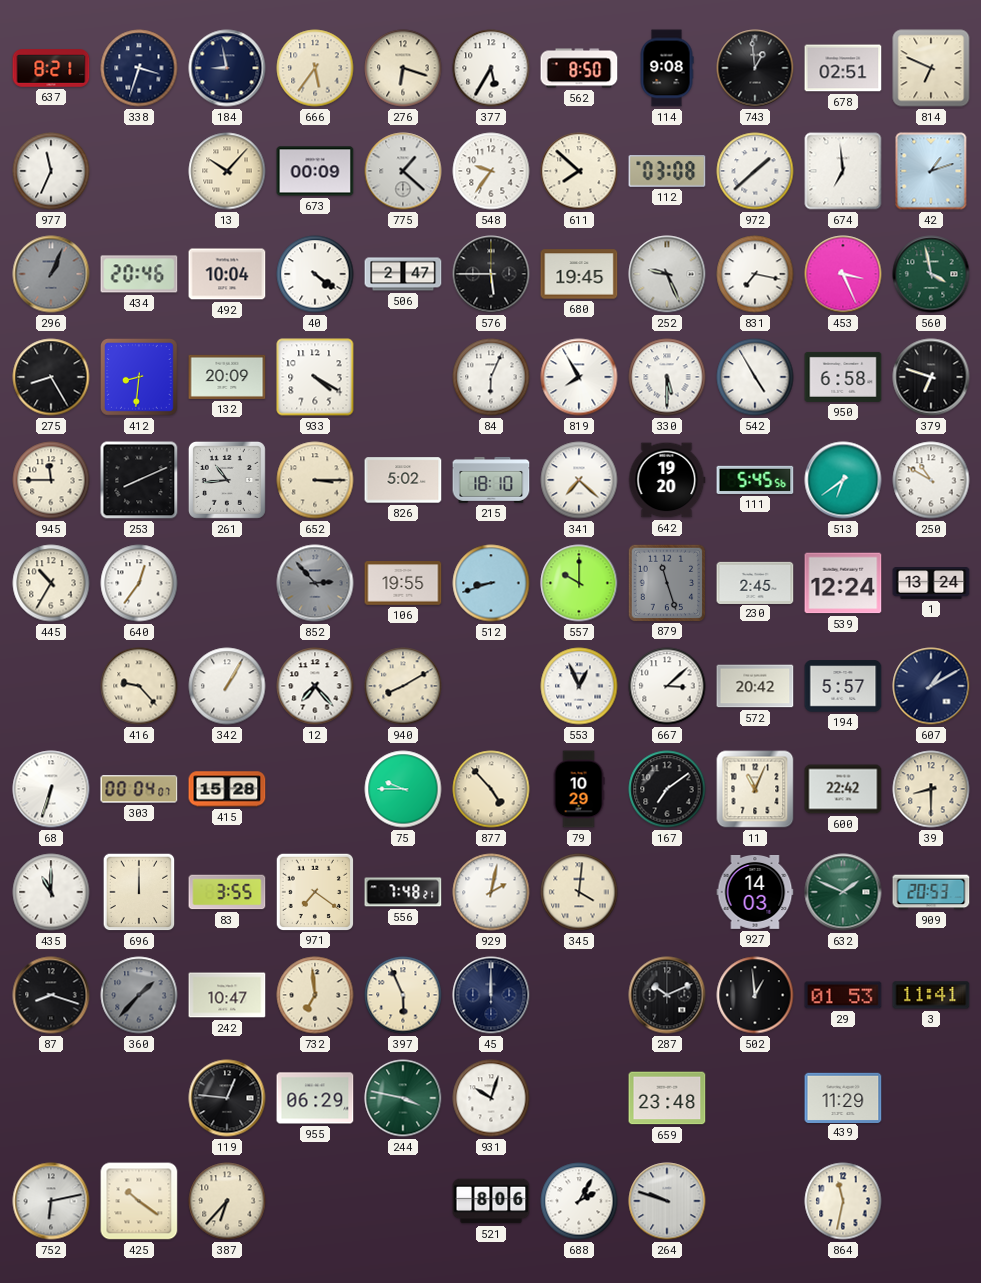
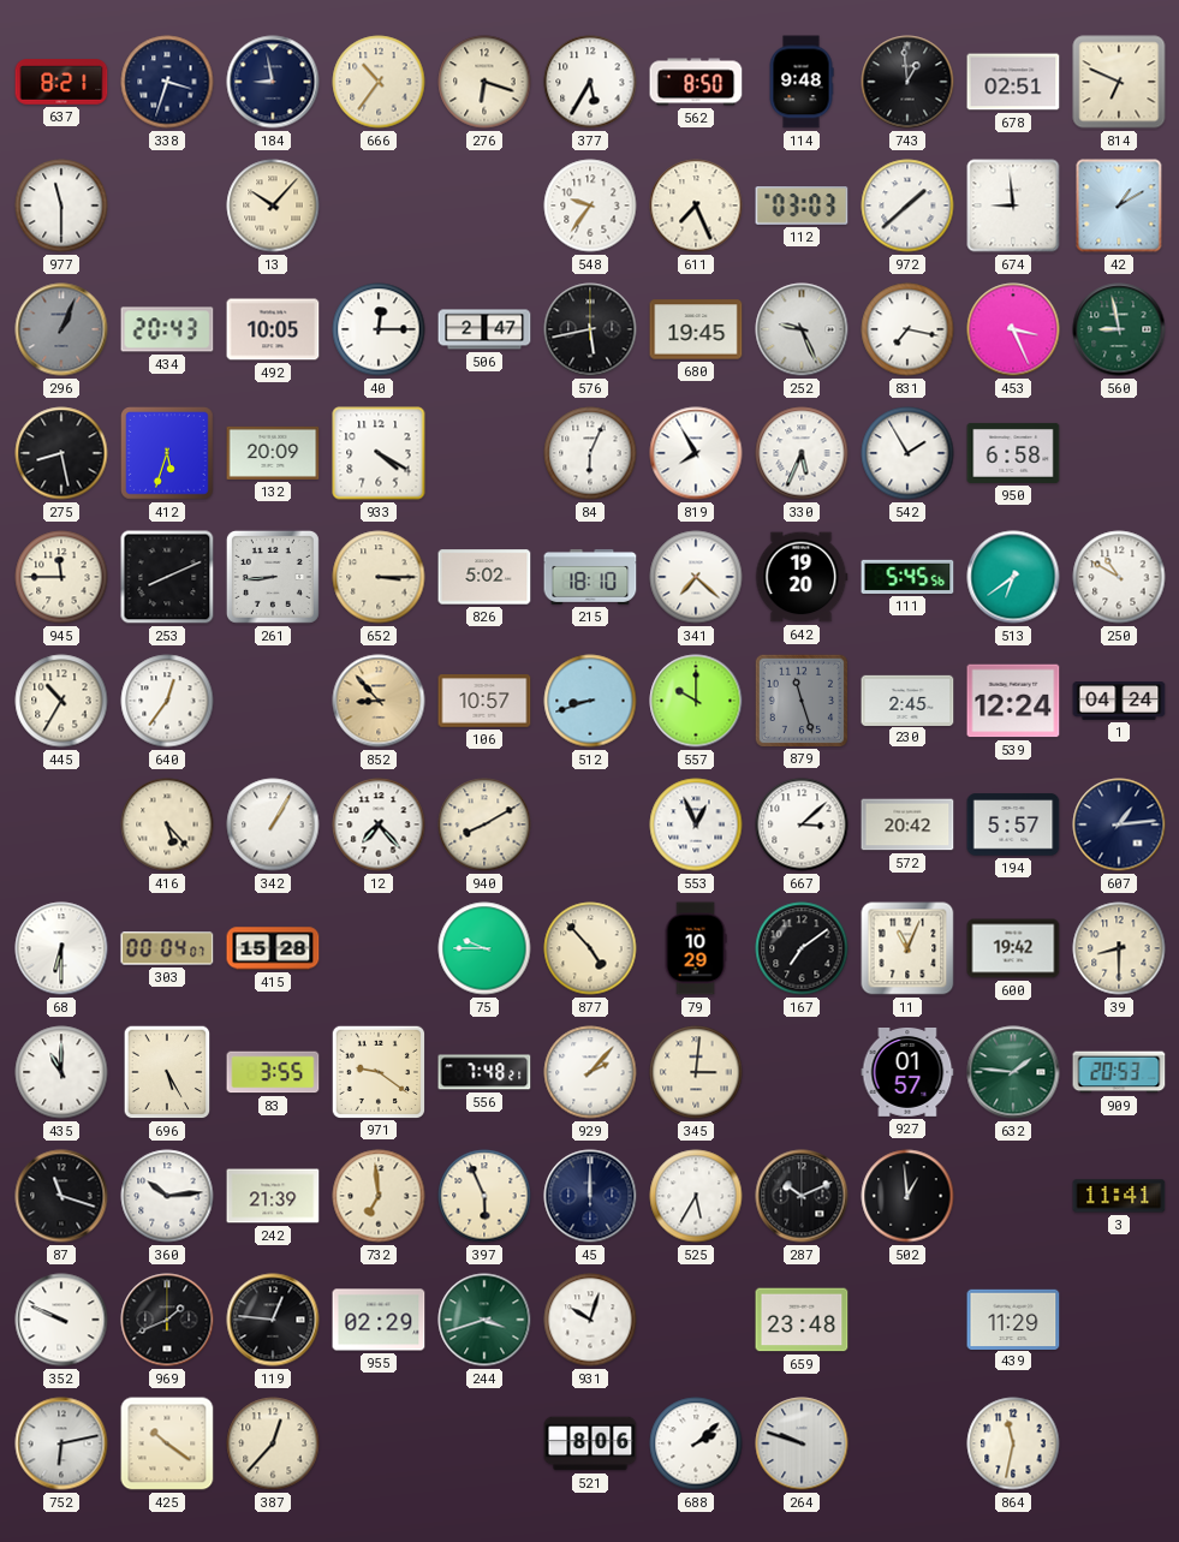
666: 5:36 -> 10:36 (379, 82)
114: 9:08 -> 9:48 (802, 82)
977: 11:34 -> 11:30 (61, 206)
673: 00:09 -> none (315, 171)
775: 1:22 -> none (403, 171)
611: 7:52 -> 7:26 (696, 206)
112: 03:08 -> 03:03 (802, 206)
674: 6:59 -> 8:59 (1013, 206)
42: 1:12 -> 1:10 (1119, 206)
434: 20:46 -> 20:43 (167, 329)
492: 10:04 -> 10:05 (273, 329)
40: 4:21 -> 12:15 (379, 329)
576: 5:45 -> 5:43 (590, 329)
560: 3:58 -> 8:58 (1119, 329)
275: 8:25 -> 8:28 (61, 453)
412: 8:31 -> 5:33 (168, 454)
330: 5:30 -> 5:34 (802, 453)
542: 4:55 -> 1:55 (907, 453)
379: 6:48 -> none (931, 377)
261: 10:44 -> 8:44 (273, 577)
852: 2:53 -> 8:53 (379, 701)
852 dial: grey -> champagne (379, 701)
106: 19:55 -> 10:57 (484, 701)
1: 13:24 -> 04:24 (1119, 701)
416: 9:23 -> 5:23 (167, 824)
607: 1:10 -> 1:14 (1119, 824)
68: 6:33 -> 6:30 (61, 948)
600: 22:42 -> 19:42 (1013, 948)
696: 12:00 -> 5:25 (167, 1072)
971: 7:21 -> 9:21 (377, 1071)
929: 2:02 -> 2:07 (590, 1072)
345: 4:01 -> 3:01 (696, 1072)
927: 14:03 -> 01:57 (907, 1073)
632: 1:49 -> 1:46 (1013, 1072)
87: 8:18 -> 11:18 (61, 1196)
360: 1:37 -> 10:14 (167, 1196)
360 dial: grey -> white (167, 1196)
242: 10:47 -> 21:39 (273, 1196)
525: none -> 5:35 (696, 1196)
29: 01:53 -> none (843, 995)
352: none -> 9:49 (61, 1320)
969: none -> 1:41 (167, 1320)
955: 06:29 -> 02:29 (379, 1320)
244: 3:47 -> 3:42 (484, 1320)
387: 6:37 -> 12:37 (273, 1443)
688: 2:05 -> 2:08 (696, 1443)
